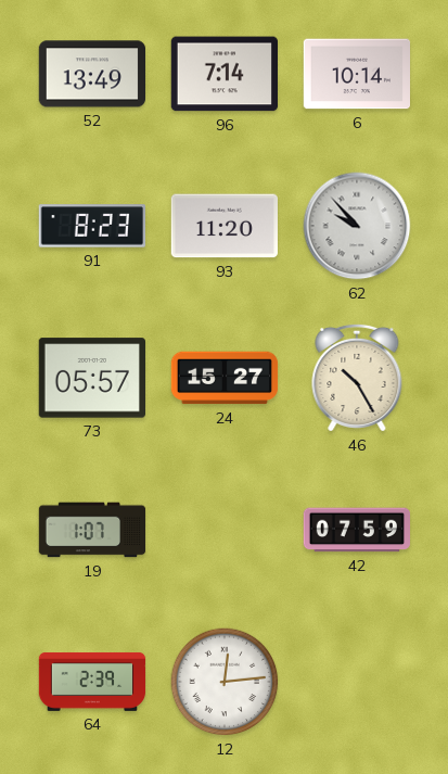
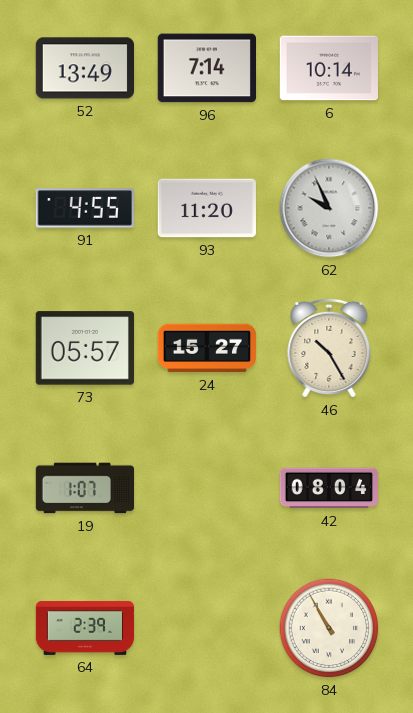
91: 8:23 -> 4:55 (84, 208)
62: 9:53 -> 9:56 (329, 208)
42: 07:59 -> 08:04 (328, 488)
12: 12:14 -> none (225, 682)
84: none -> 10:55 (329, 628)
